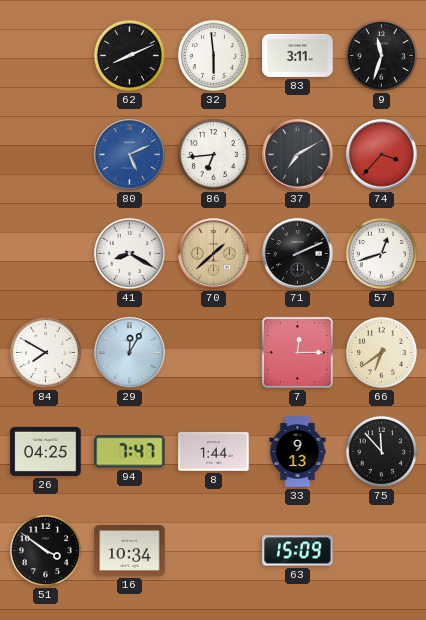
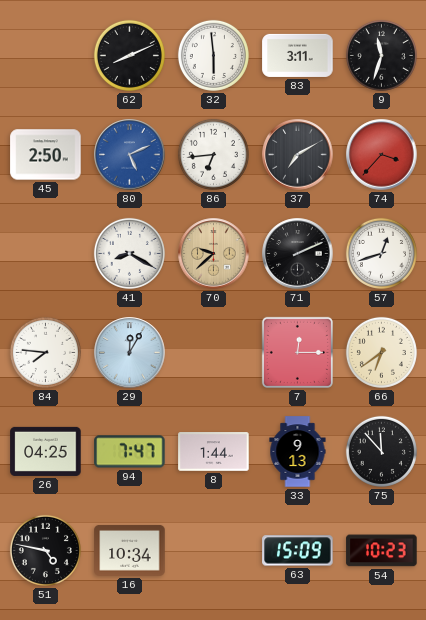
45: none -> 2:50 (46, 155)
70: 1:38 -> 9:38 (214, 254)
84: 7:50 -> 7:46 (45, 352)
51: 3:51 -> 4:47 (45, 550)
54: none -> 10:23 (382, 551)
